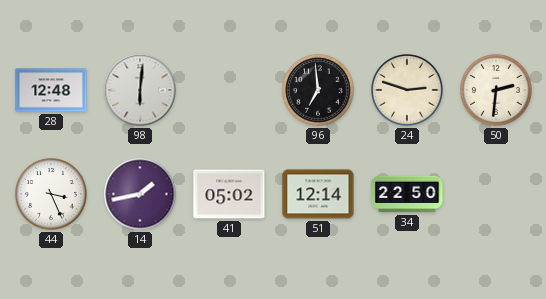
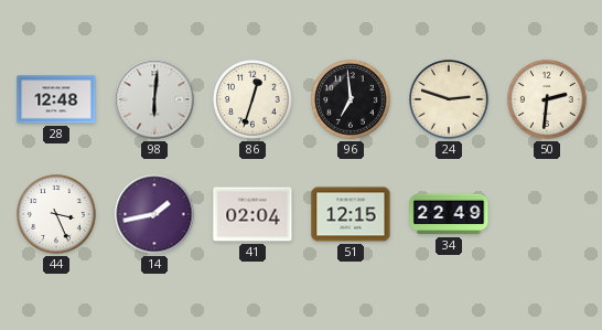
86: none -> 12:33 (252, 99)
41: 05:02 -> 02:04 (252, 214)
51: 12:14 -> 12:15 (351, 214)
34: 22:50 -> 22:49 (449, 214)
